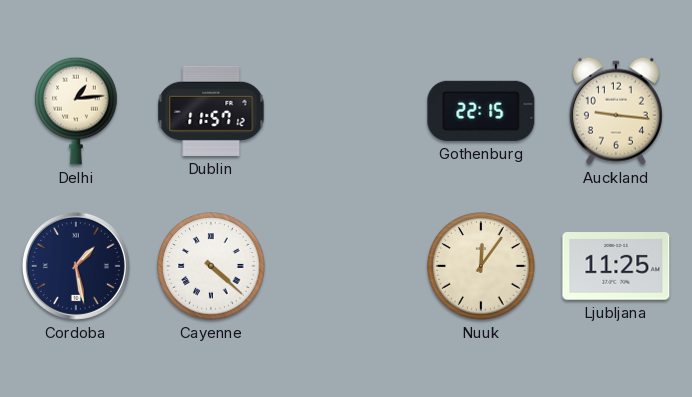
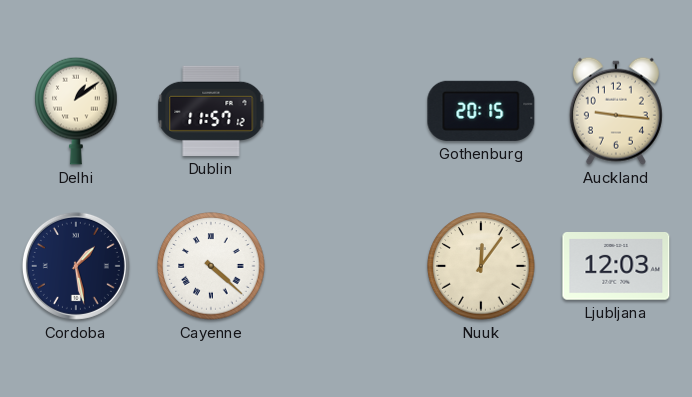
Delhi: 1:14 -> 1:09 (76, 111)
Gothenburg: 22:15 -> 20:15 (481, 111)
Ljubljana: 11:25 -> 12:03 (616, 267)
